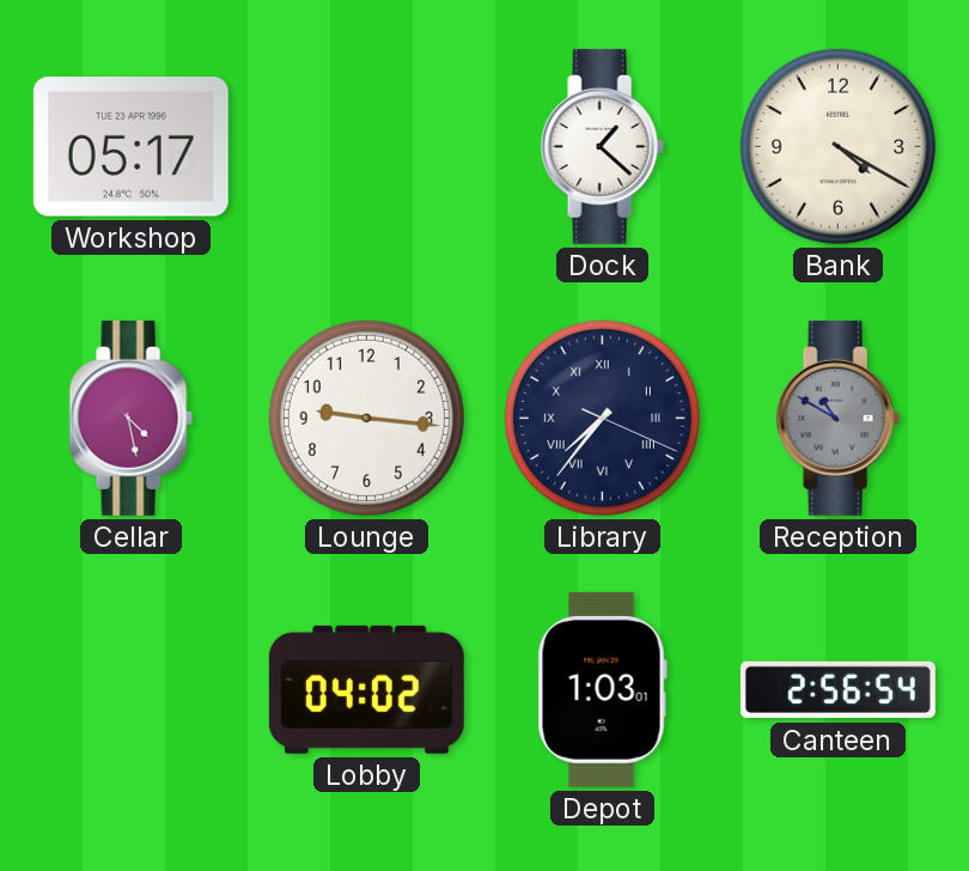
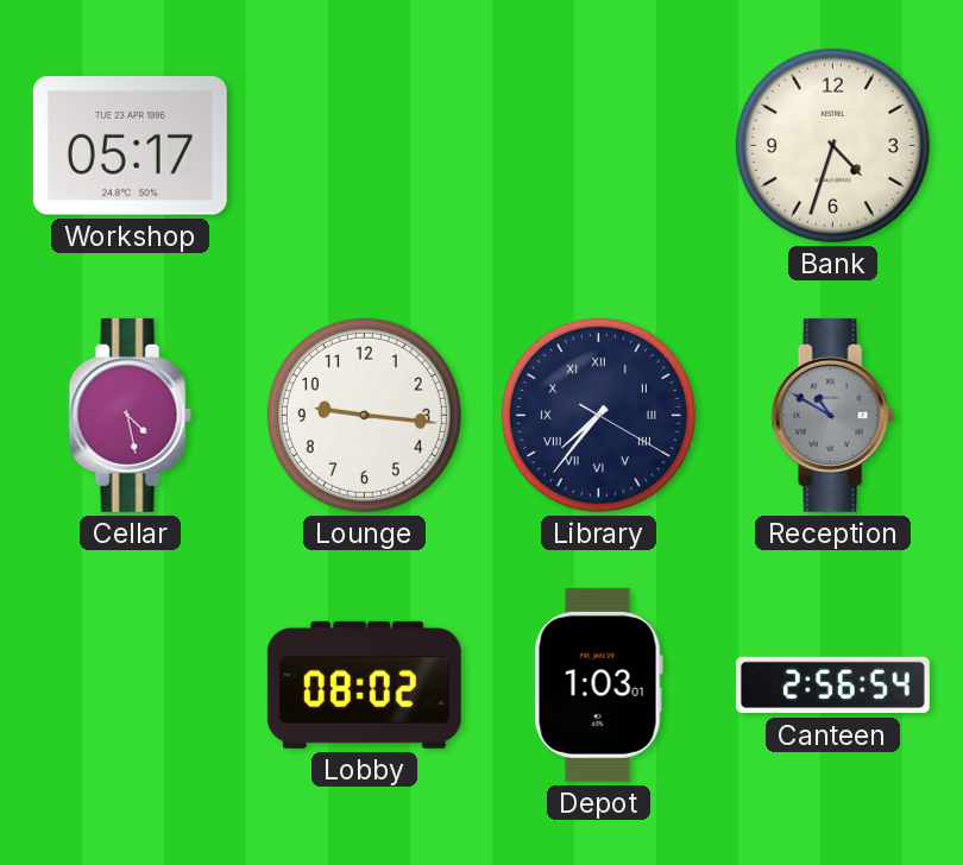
Dock: 1:22 -> none (602, 146)
Bank: 4:20 -> 4:33 (832, 145)
Library: 7:36:19 -> 7:36:20 (598, 415)
Lobby: 04:02 -> 08:02 (364, 684)
